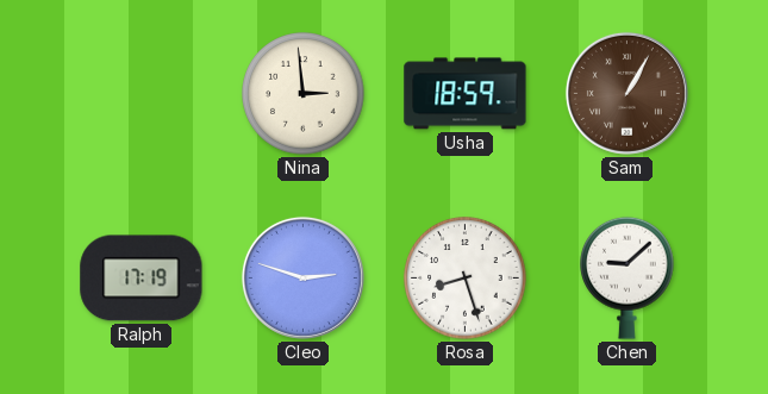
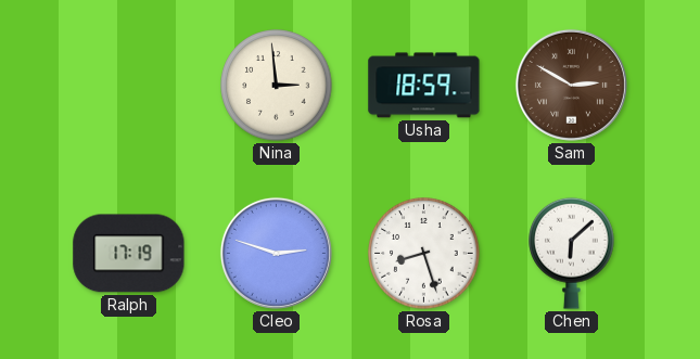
Sam: 1:05 -> 2:50 (571, 85)
Chen: 9:08 -> 6:08 (572, 253)
